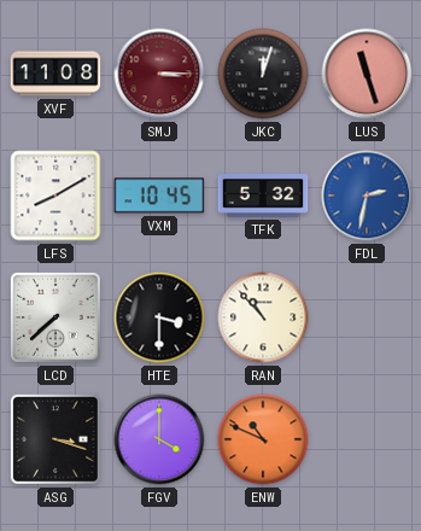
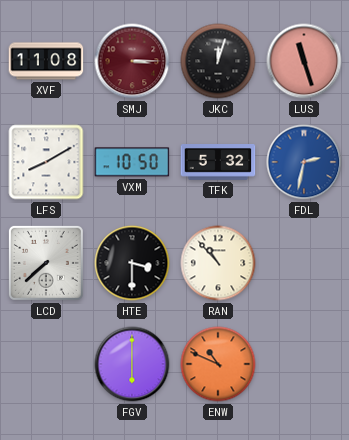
VXM: 10:45 -> 10:50 (132, 162)
ASG: 3:18 -> none (55, 439)
FGV: 4:00 -> 6:00 (132, 364)
